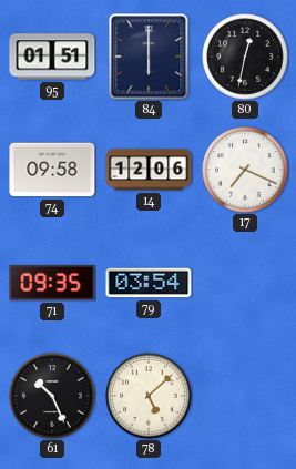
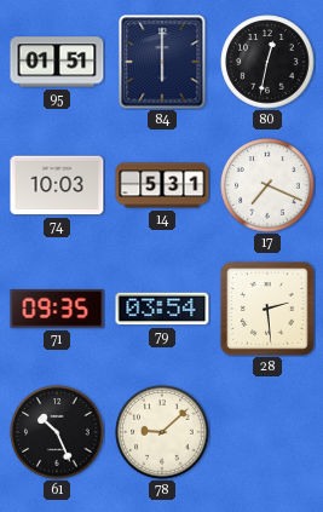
74: 09:58 -> 10:03 (57, 185)
14: 12:06 -> 5:31 (162, 185)
28: none -> 2:29 (267, 309)
78: 5:08 -> 9:08 (162, 432)
